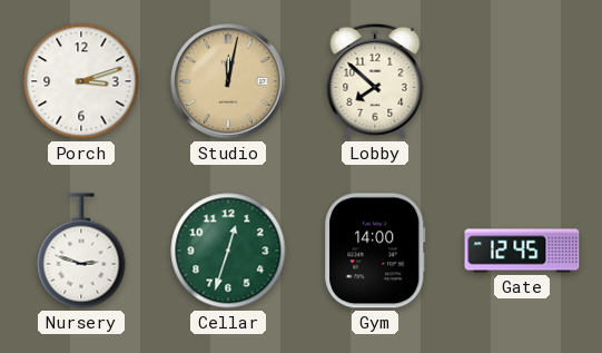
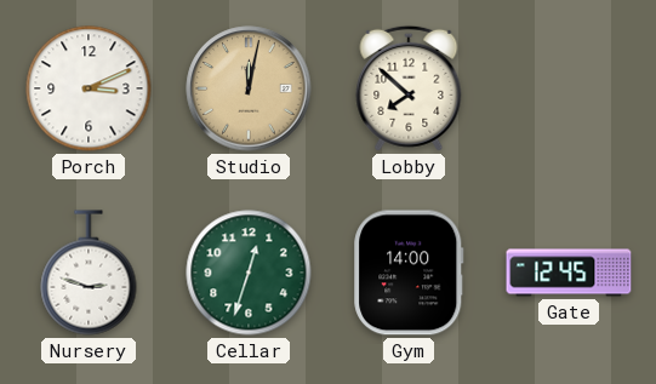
Porch: 3:12 -> 3:11 (89, 88)
